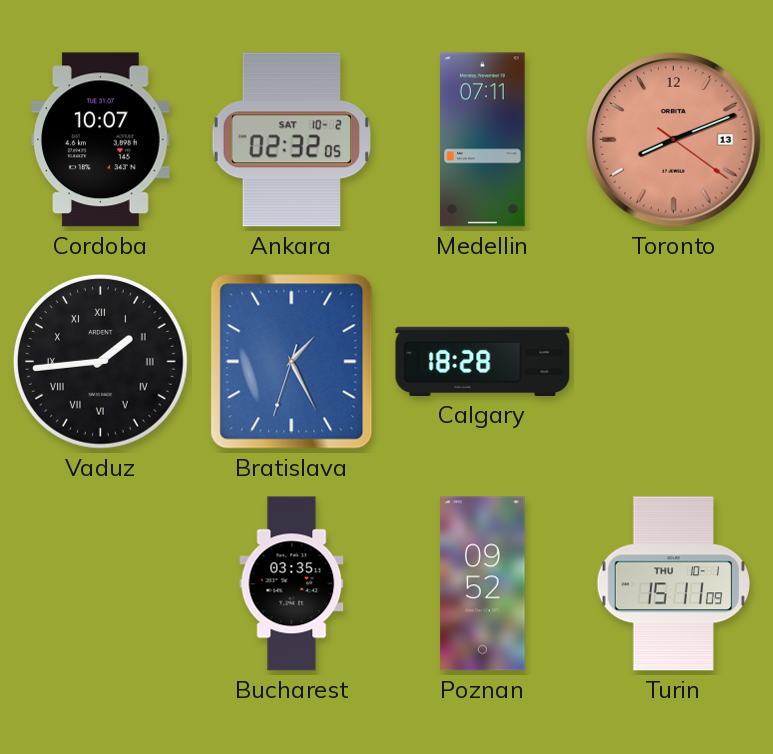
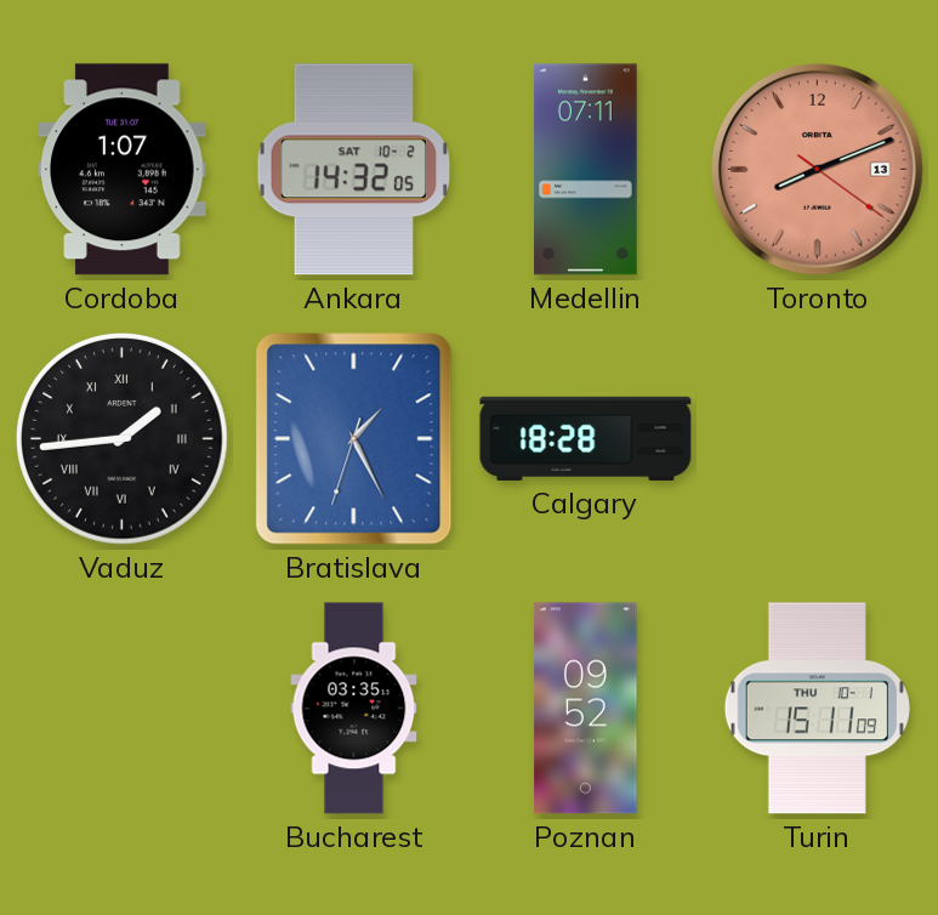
Cordoba: 10:07 -> 1:07 (123, 170)
Ankara: 02:32 -> 14:32 (353, 170)
